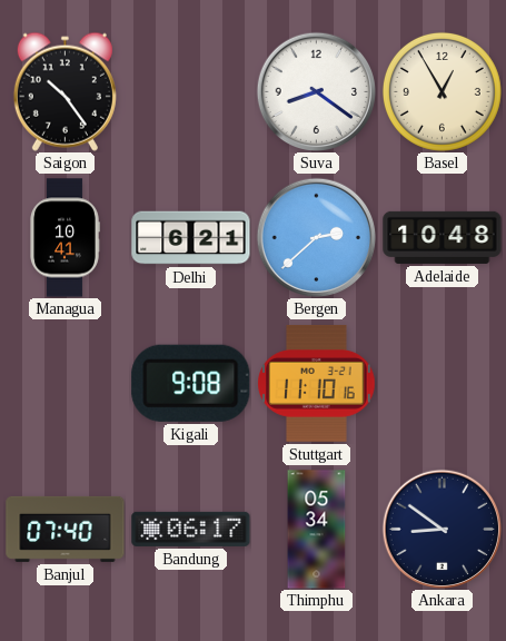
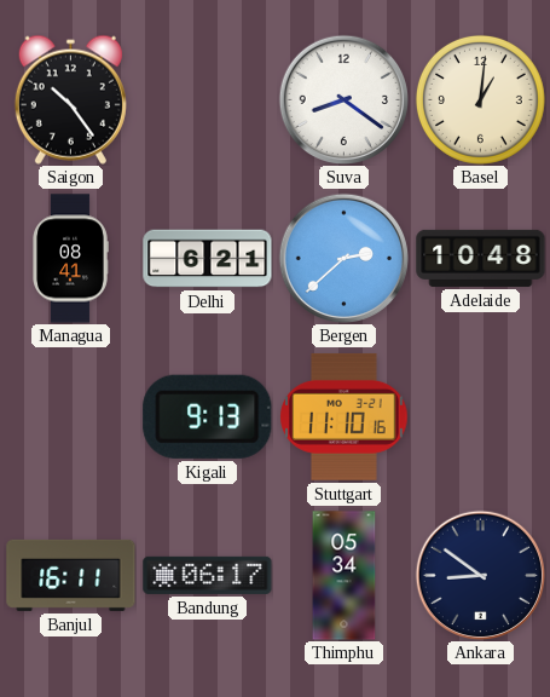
Basel: 12:55 -> 1:01 (480, 99)
Managua: 10:41 -> 08:41 (70, 259)
Kigali: 9:08 -> 9:13 (208, 416)
Banjul: 07:40 -> 16:11 (71, 575)
